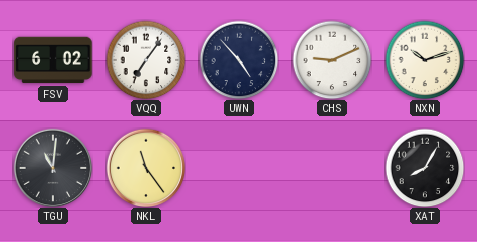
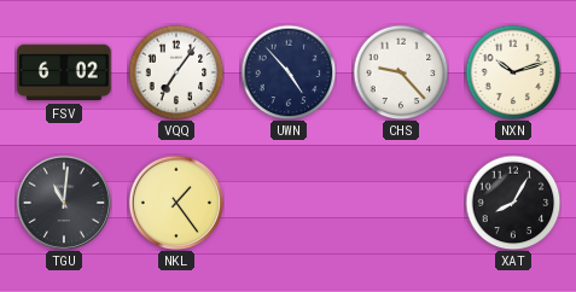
CHS: 9:11 -> 9:23 (401, 72)
NKL: 11:24 -> 1:24 (176, 203)
